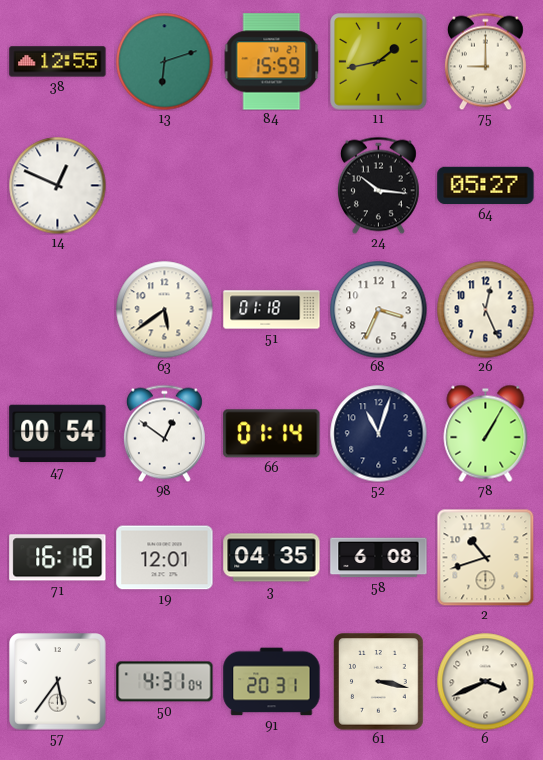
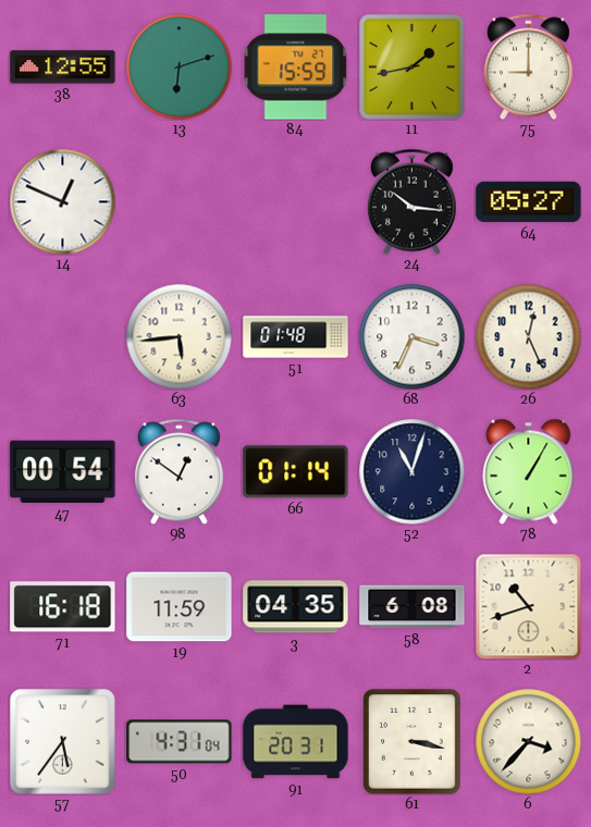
63: 5:39 -> 5:44 (178, 336)
51: 01:18 -> 01:48 (296, 337)
19: 12:01 -> 11:59 (180, 607)
6: 3:41 -> 3:37 (528, 741)
